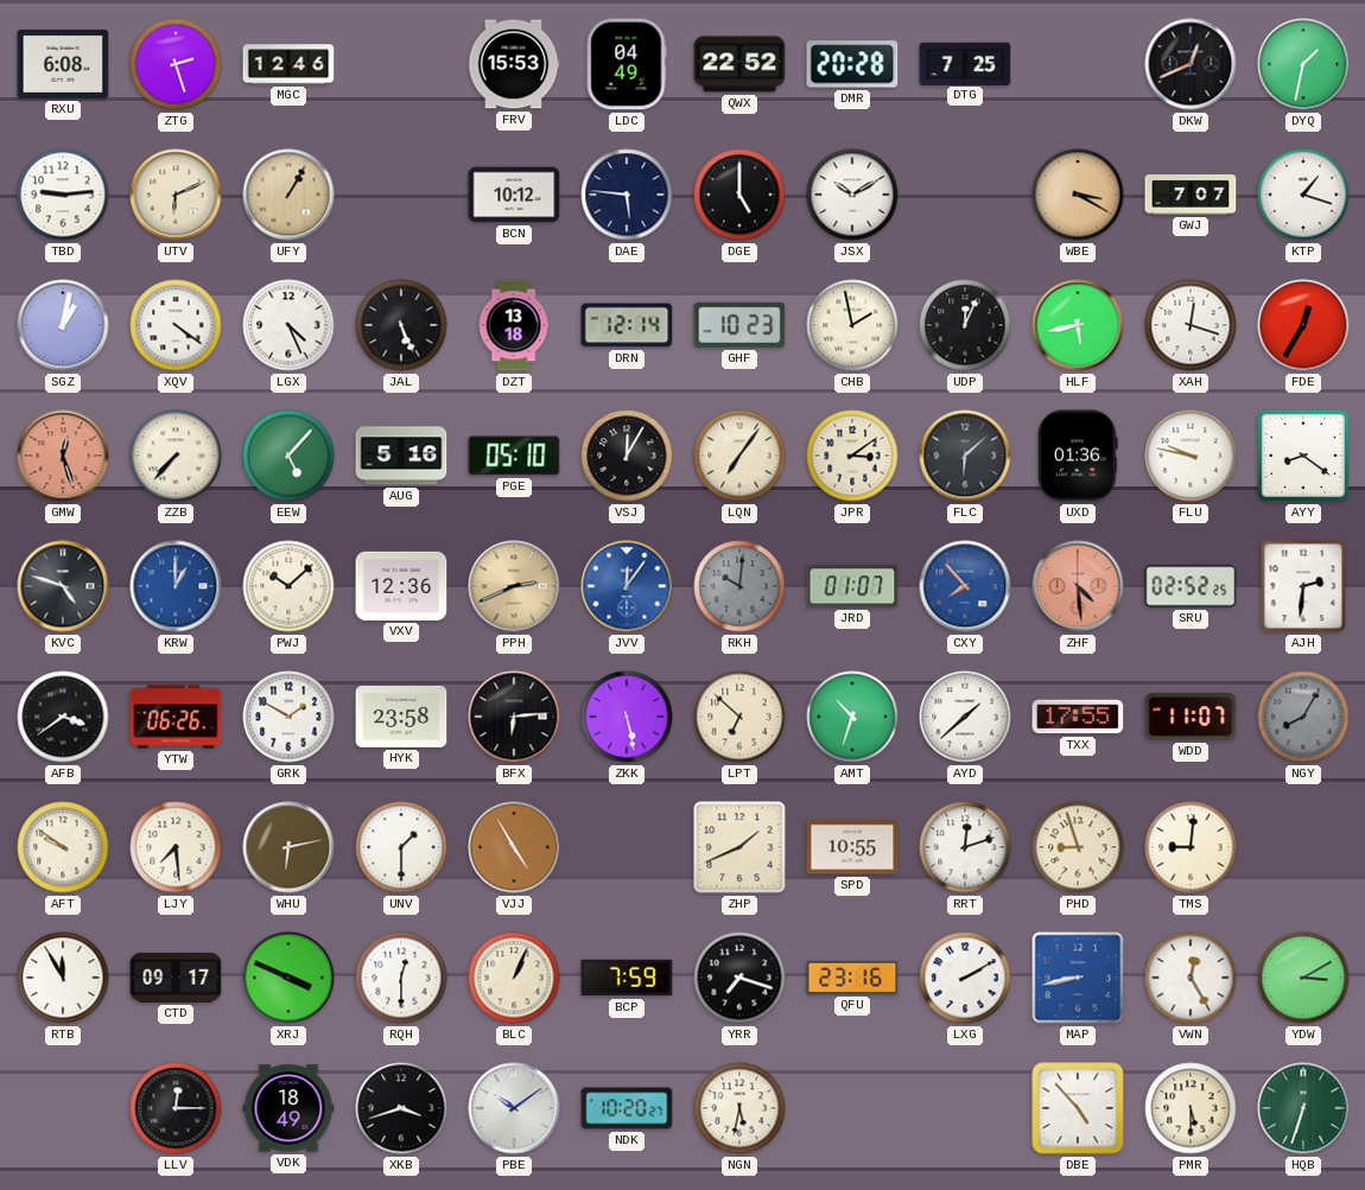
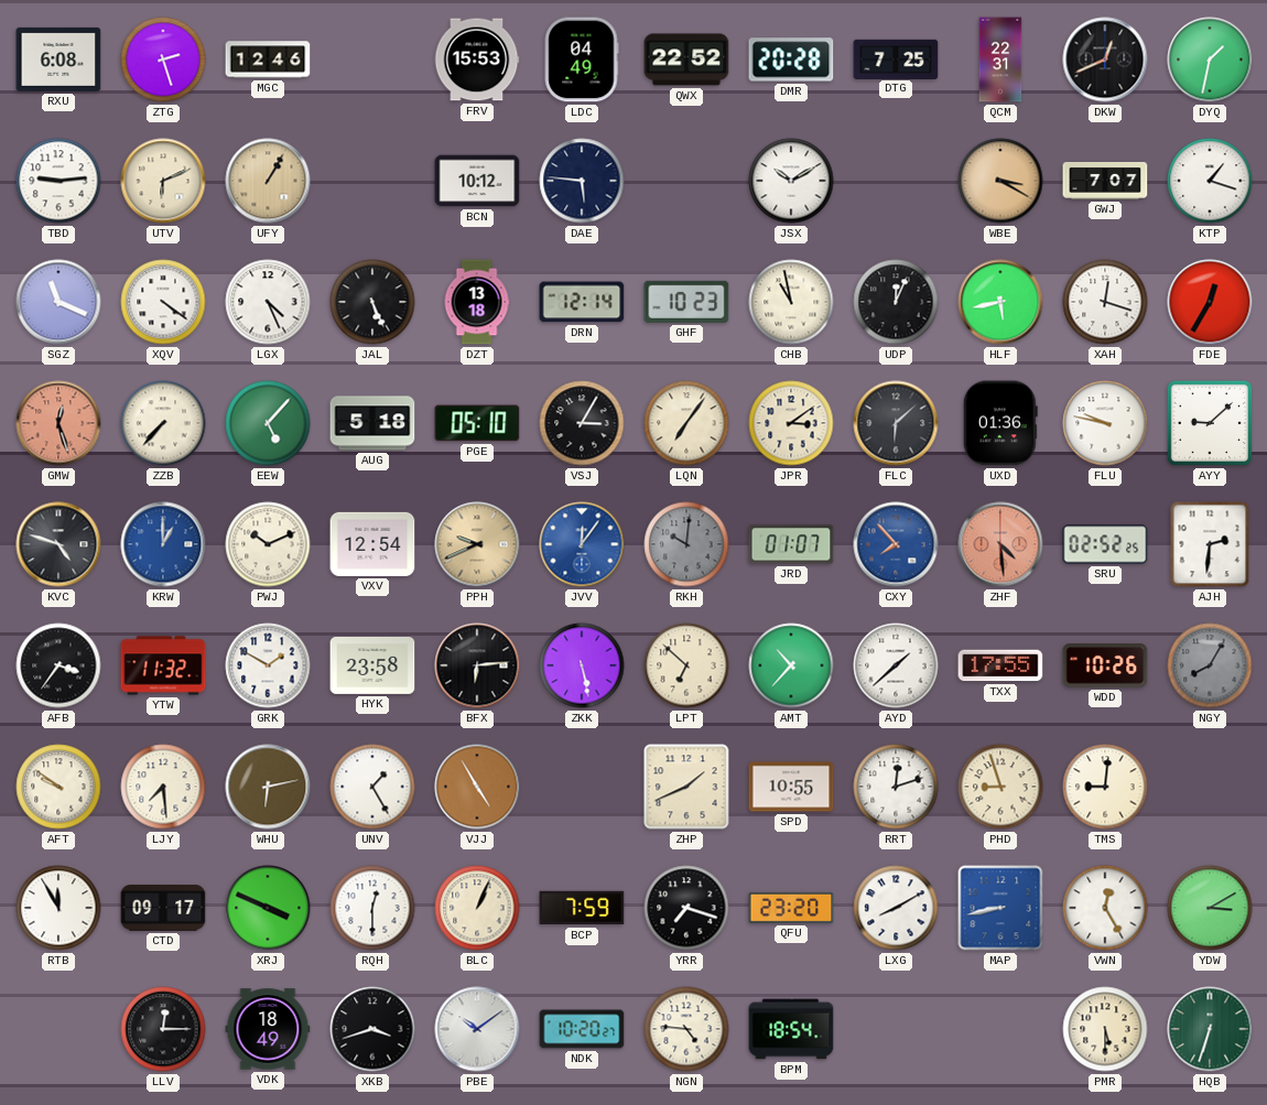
QCM: none -> 22:31 (1000, 59)
DGE: 5:00 -> none (739, 195)
SGZ: 1:02 -> 11:19 (58, 302)
CHB: 1:58 -> 10:58 (791, 302)
AUG: 5:16 -> 5:18 (372, 423)
VSJ: 12:05 -> 3:05 (582, 423)
AYY: 8:21 -> 9:08 (1210, 423)
PWJ: 10:08 -> 10:11 (268, 544)
VXV: 12:36 -> 12:54 (372, 544)
PPH: 2:41 -> 9:41 (477, 544)
AFB: 3:39 -> 3:36 (58, 665)
YTW: 06:26 -> 11:32 (163, 665)
AMT: 10:33 -> 10:37 (791, 665)
WDD: 11:07 -> 10:26 (1105, 665)
UNV: 1:30 -> 1:25 (372, 787)
QFU: 23:16 -> 23:20 (791, 908)
LXG: 2:10 -> 8:10 (896, 908)
NGN: 5:32 -> 4:46 (686, 1029)
BPM: none -> 18:54 (791, 1029)
DBE: 4:53 -> none (1078, 1108)
